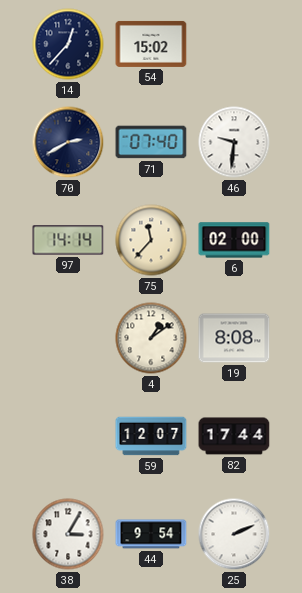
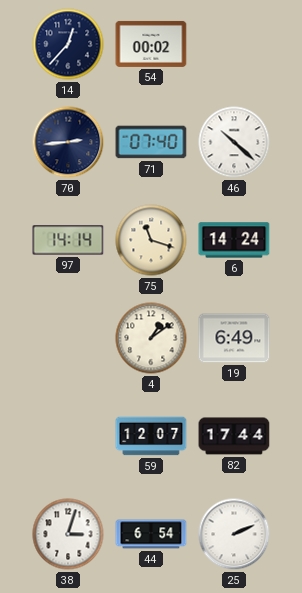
54: 15:02 -> 00:02 (151, 44)
70: 2:40 -> 2:44 (68, 142)
46: 9:31 -> 10:22 (234, 142)
75: 11:37 -> 11:18 (151, 240)
6: 02:00 -> 14:24 (234, 240)
19: 8:08 -> 6:49 (234, 338)
38: 3:05 -> 3:03 (68, 534)
44: 9:54 -> 6:54 (151, 534)
